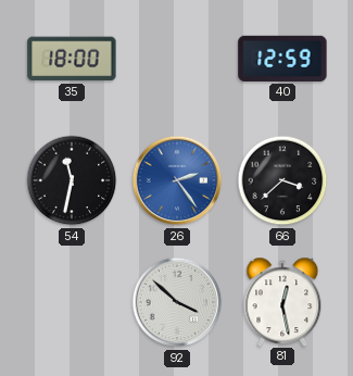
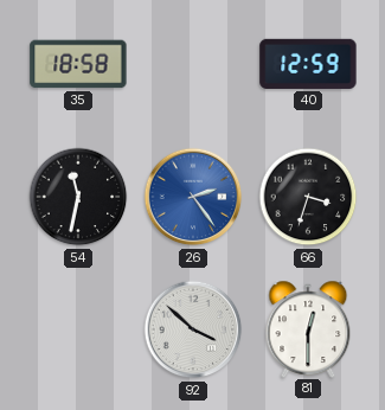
35: 18:00 -> 18:58 (78, 64)
66: 3:38 -> 3:33 (308, 197)
81: 12:28 -> 12:30 (308, 328)
